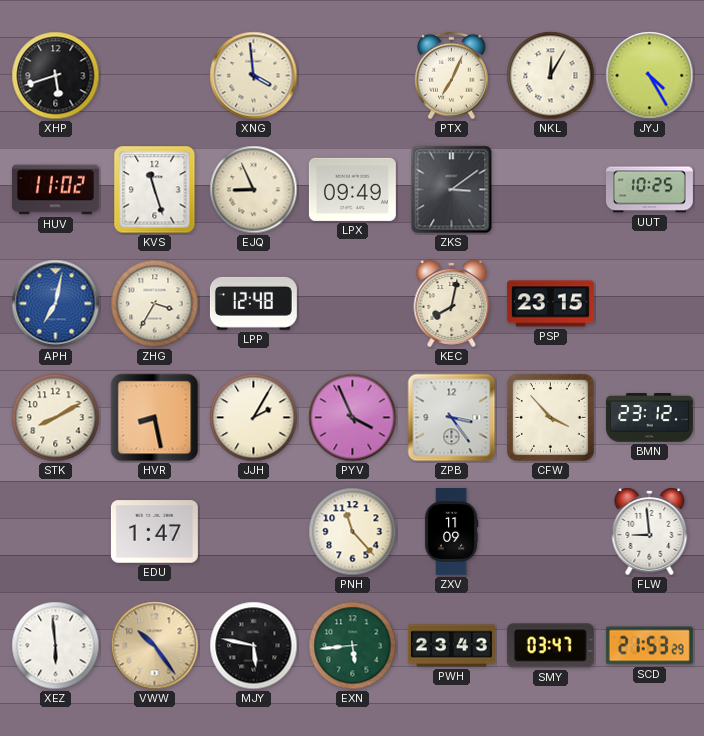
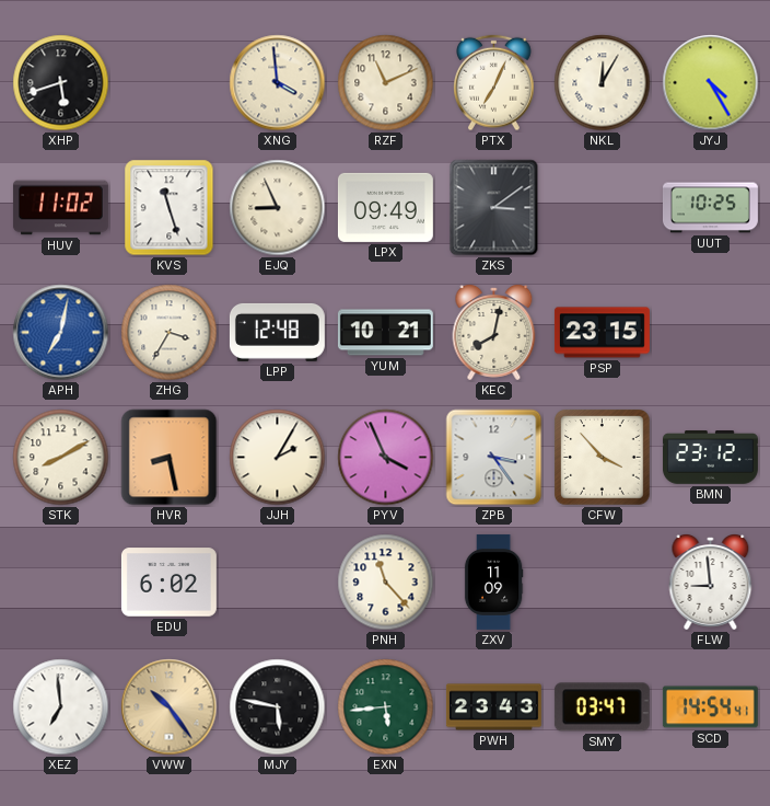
RZF: none -> 11:11 (386, 83)
YUM: none -> 10:21 (385, 333)
EDU: 1:47 -> 6:02 (168, 583)
XEZ: 5:59 -> 6:59 (61, 707)
SCD: 21:53 -> 14:54 (710, 707)
